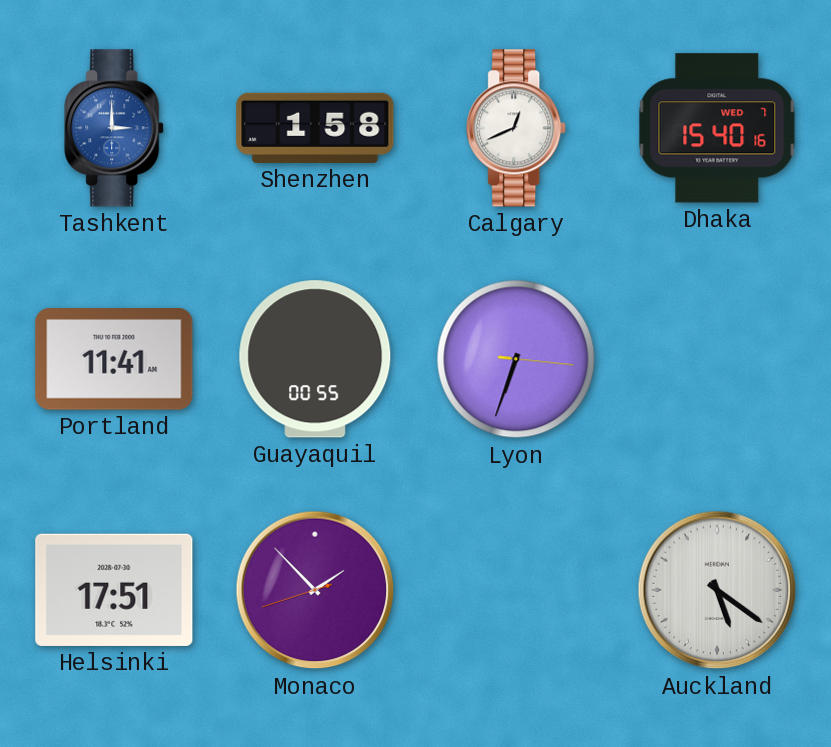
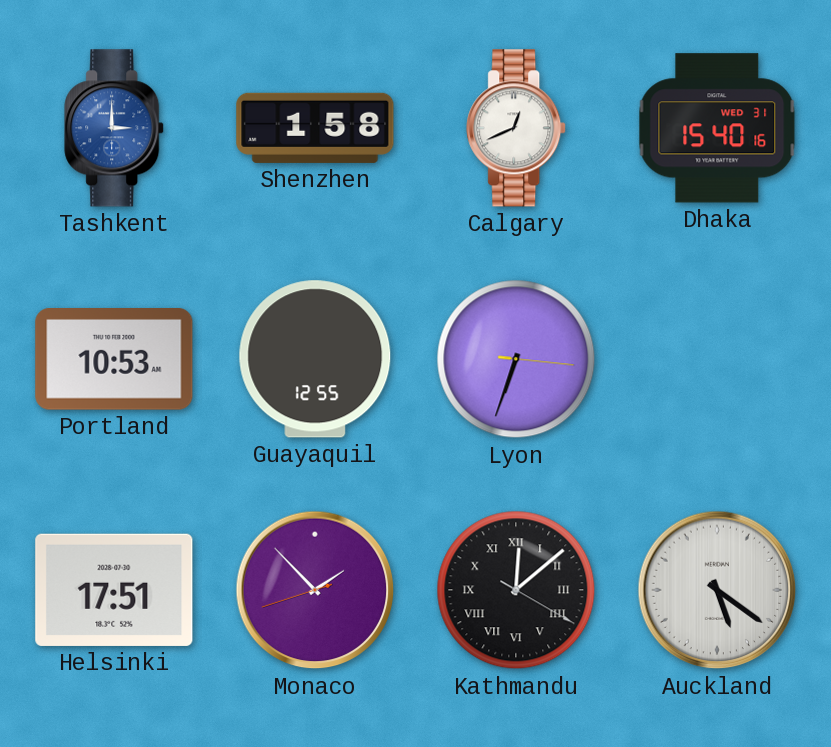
Dhaka date: WED 7 -> WED 31 (717, 128)
Portland: 11:41 -> 10:53 (114, 359)
Guayaquil: 00:55 -> 12:55 (315, 359)
Kathmandu: none -> 12:08 (516, 590)
